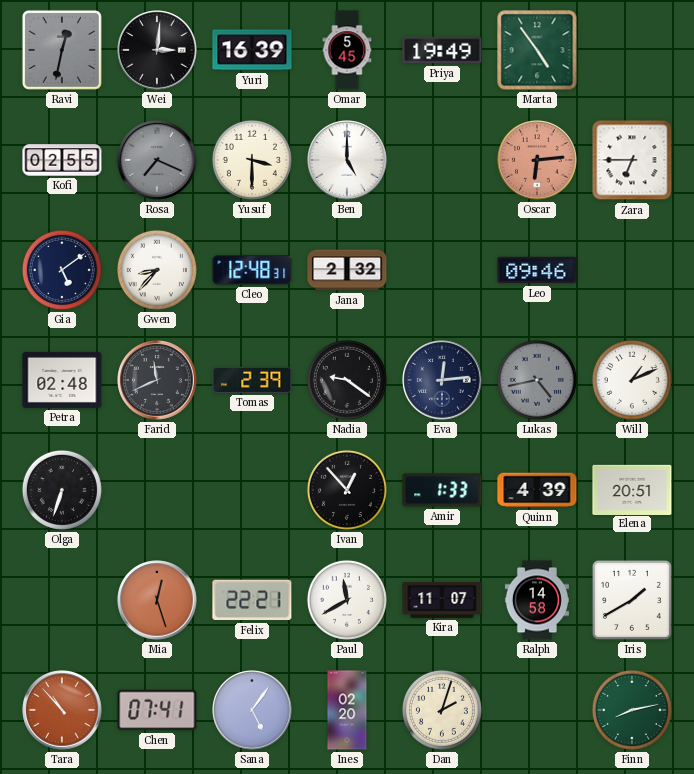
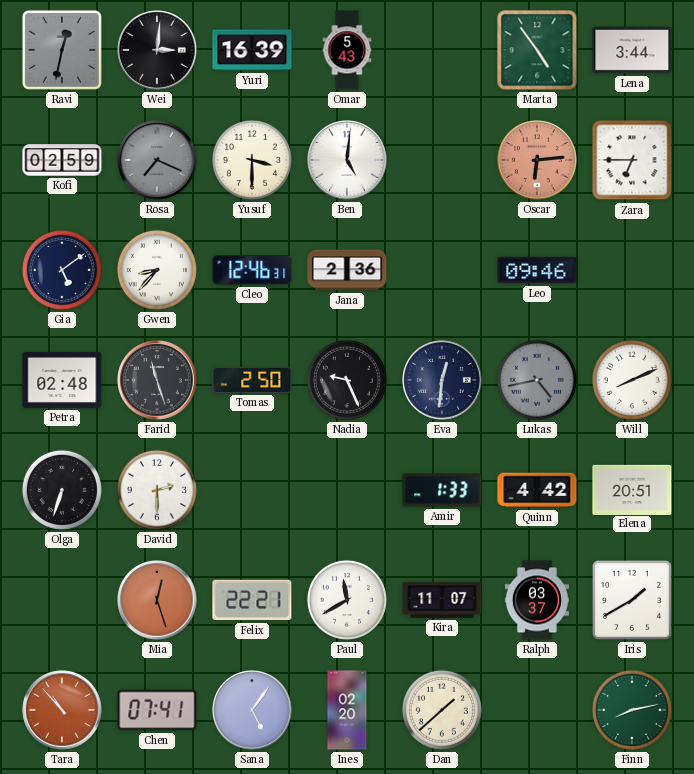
Omar: 5:45 -> 5:43 (347, 50)
Priya: 19:49 -> none (442, 50)
Lena: none -> 3:44 (632, 50)
Kofi: 02:55 -> 02:59 (62, 160)
Ben: 5:00 -> 5:01 (347, 160)
Cleo: 12:48 -> 12:46 (252, 270)
Jana: 2:32 -> 2:36 (347, 270)
Farid: 11:41 -> 11:27 (157, 380)
Tomas: 2:39 -> 2:50 (252, 380)
Nadia: 9:21 -> 9:26 (347, 380)
Eva: 12:14 -> 12:31 (442, 380)
Will: 1:11 -> 8:11 (632, 380)
David: none -> 2:30 (157, 490)
Ivan: 12:53 -> none (347, 490)
Quinn: 4:39 -> 4:42 (537, 490)
Ralph: 14:58 -> 03:37 (537, 600)
Dan: 2:03 -> 1:38 (442, 710)
